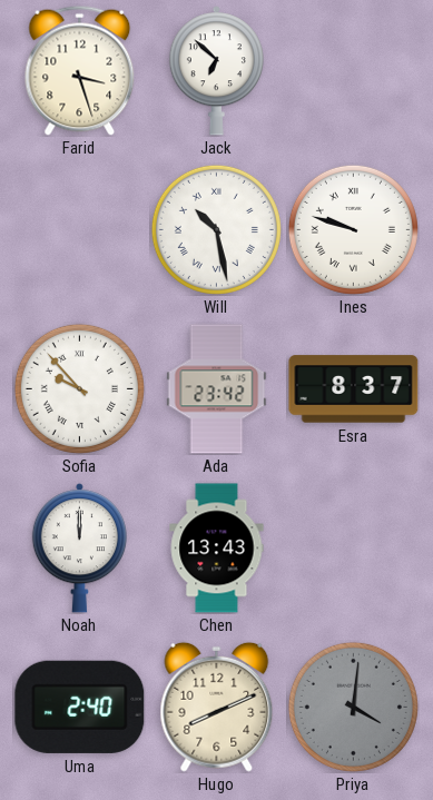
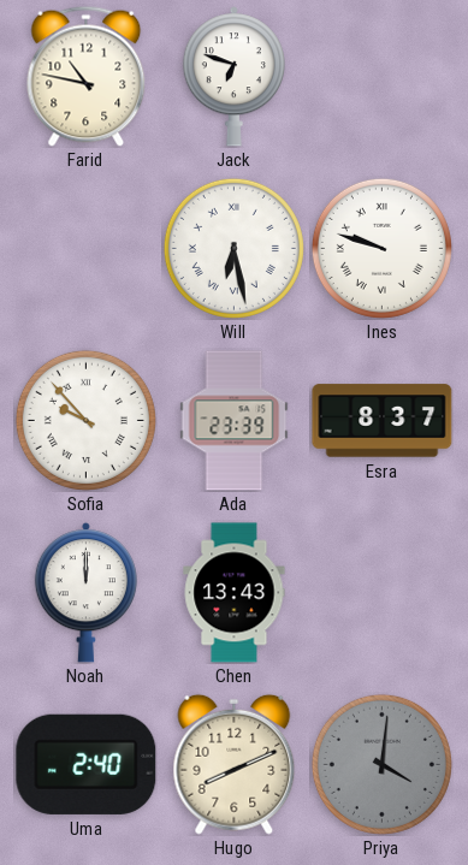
Farid: 3:27 -> 10:47 (87, 76)
Jack: 6:52 -> 6:48 (233, 77)
Will: 10:28 -> 6:28 (233, 248)
Ada: 23:42 -> 23:39 (235, 421)
